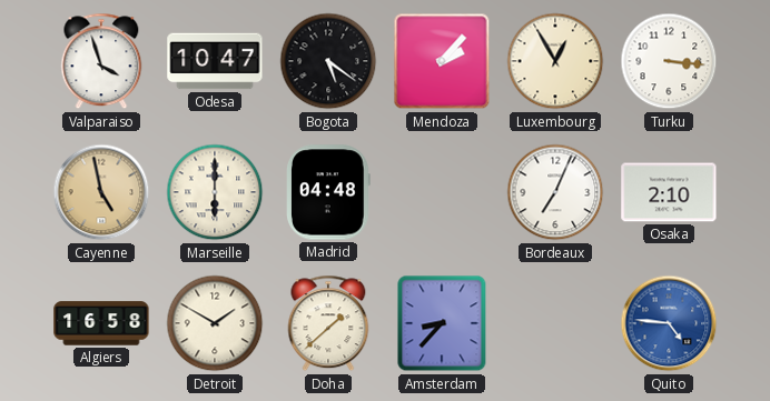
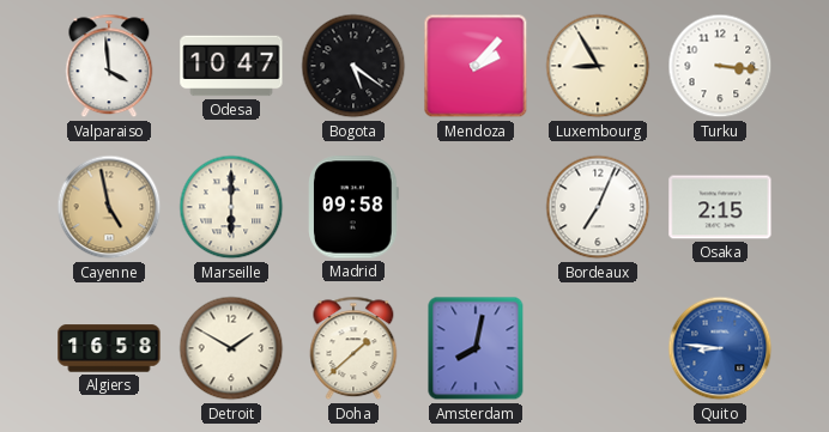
Valparaiso: 3:57 -> 3:59 (109, 66)
Luxembourg: 12:55 -> 8:55 (598, 66)
Madrid: 04:48 -> 09:58 (353, 207)
Osaka: 2:10 -> 2:15 (720, 207)
Amsterdam: 8:37 -> 8:02 (476, 348)
Quito: 4:46 -> 8:46 (720, 348)
